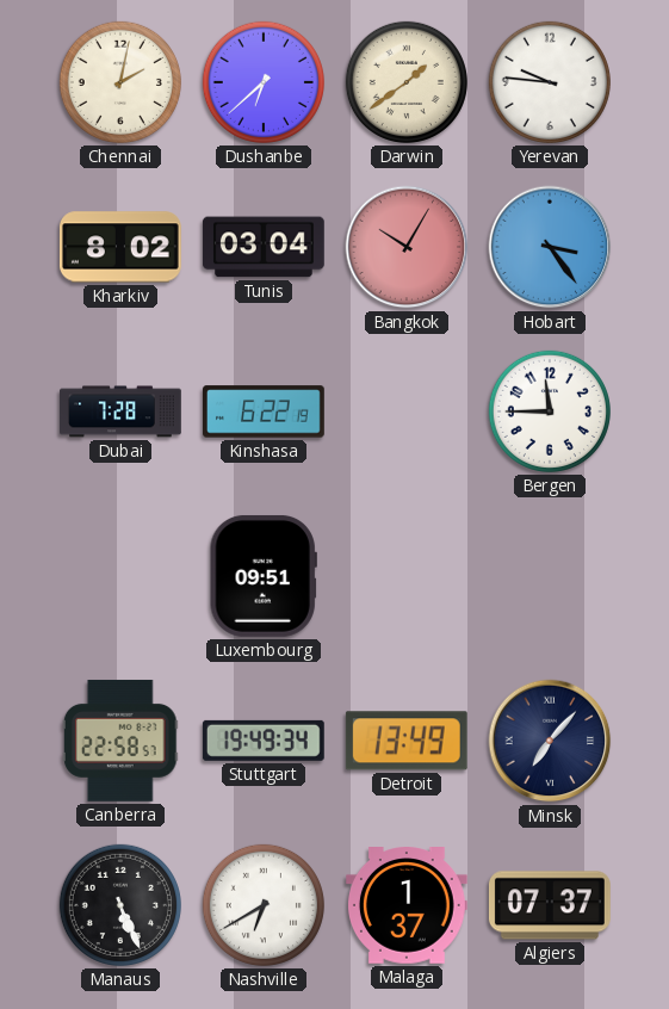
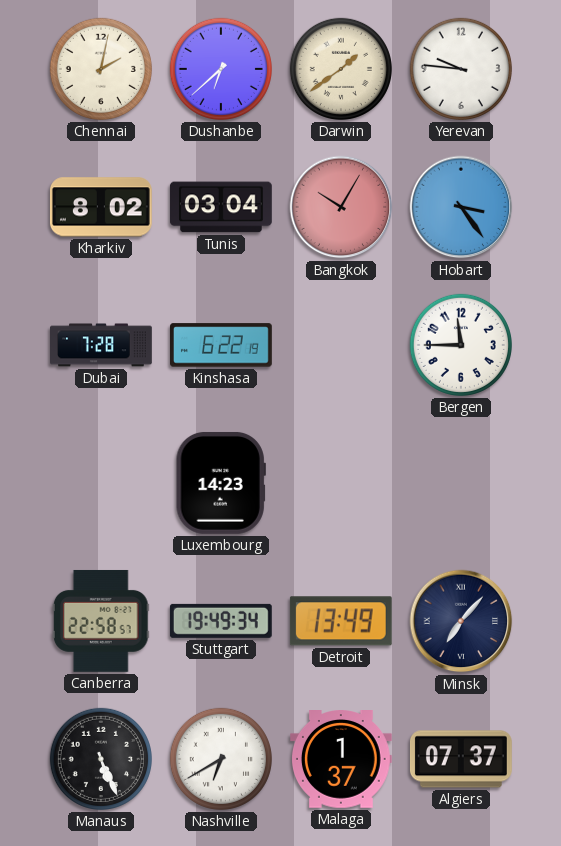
Luxembourg: 09:51 -> 14:23 (221, 483)
